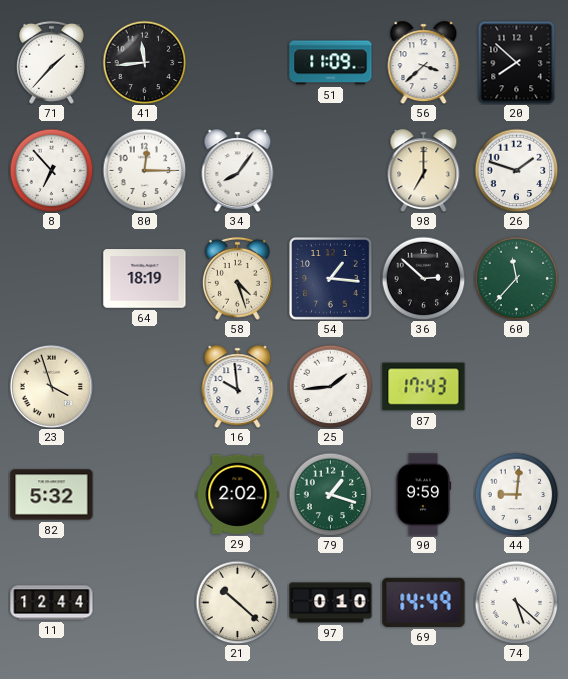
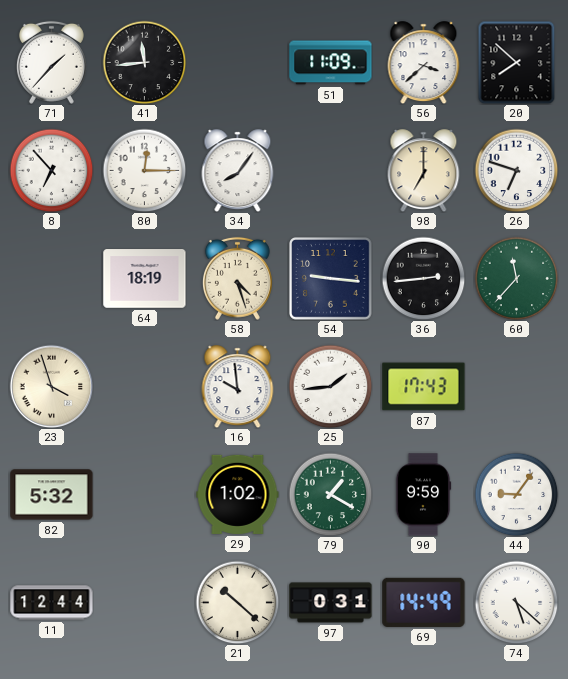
26: 1:48 -> 6:48 (516, 170)
54: 1:16 -> 9:16 (331, 279)
36: 2:52 -> 2:44 (423, 278)
29: 2:02 -> 1:02 (238, 494)
79: 1:18 -> 1:20 (330, 494)
44: 9:01 -> 9:06 (516, 494)
97: 0:10 -> 0:31 (331, 603)
